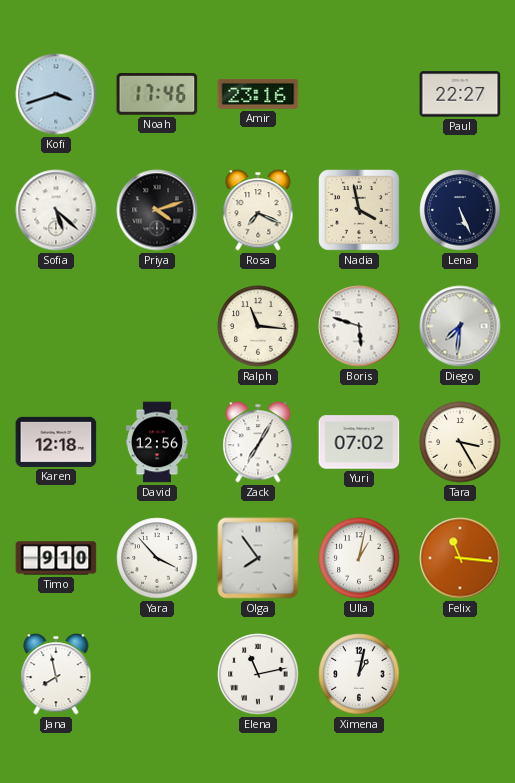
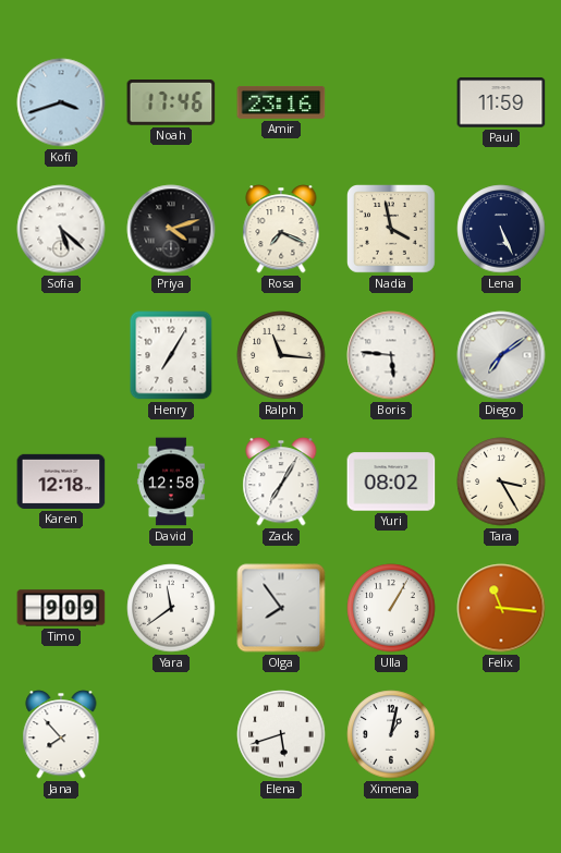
Paul: 22:27 -> 11:59 (501, 102)
Henry: none -> 7:05 (171, 355)
Boris: 5:48 -> 5:46 (391, 355)
Diego: 7:31 -> 7:09 (501, 355)
David: 12:56 -> 12:58 (171, 482)
Yuri: 07:02 -> 08:02 (391, 482)
Timo: 9:10 -> 9:09 (61, 608)
Yara: 3:53 -> 11:39 (171, 608)
Ulla: 1:02 -> 1:05 (391, 608)
Jana: 7:58 -> 7:53 (61, 734)
Elena: 11:13 -> 5:42 (281, 734)
